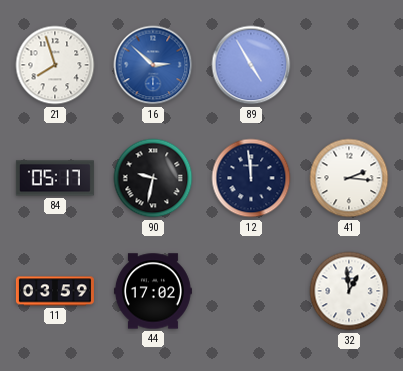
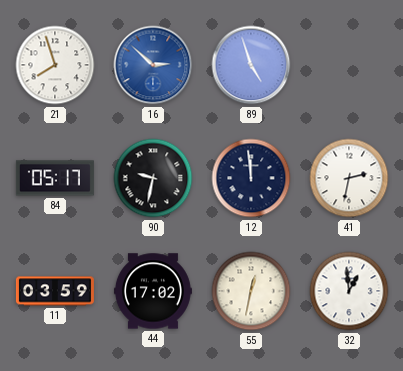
89: 4:55 -> 4:57 (251, 65)
41: 2:16 -> 2:32 (349, 178)
55: none -> 12:32 (251, 291)
